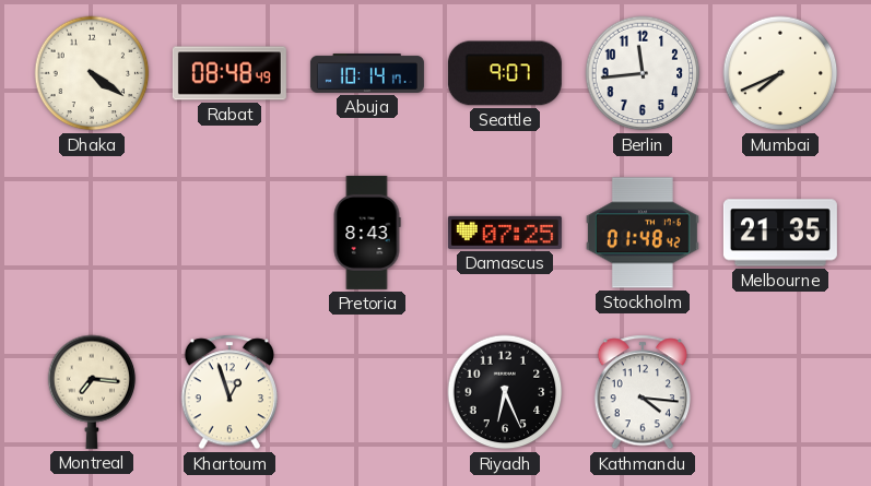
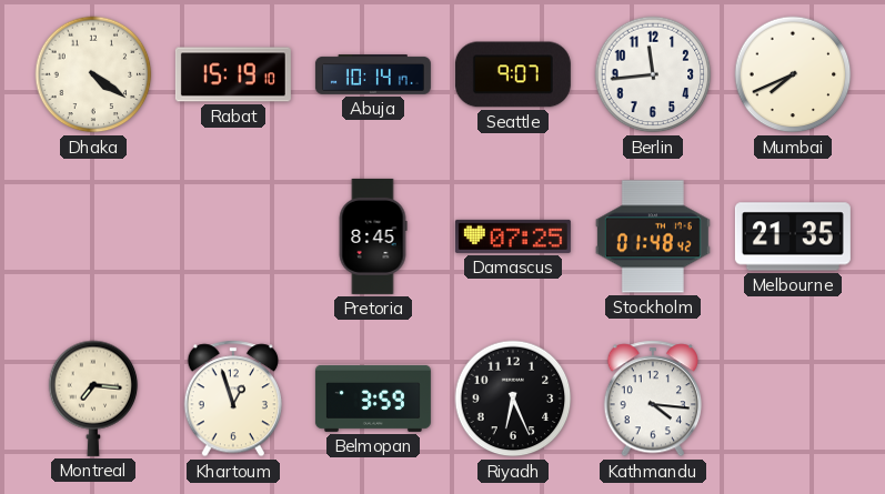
Rabat: 08:48 -> 15:19 (233, 74)
Pretoria: 8:43 -> 8:45 (373, 236)
Belmopan: none -> 3:59 (373, 399)
